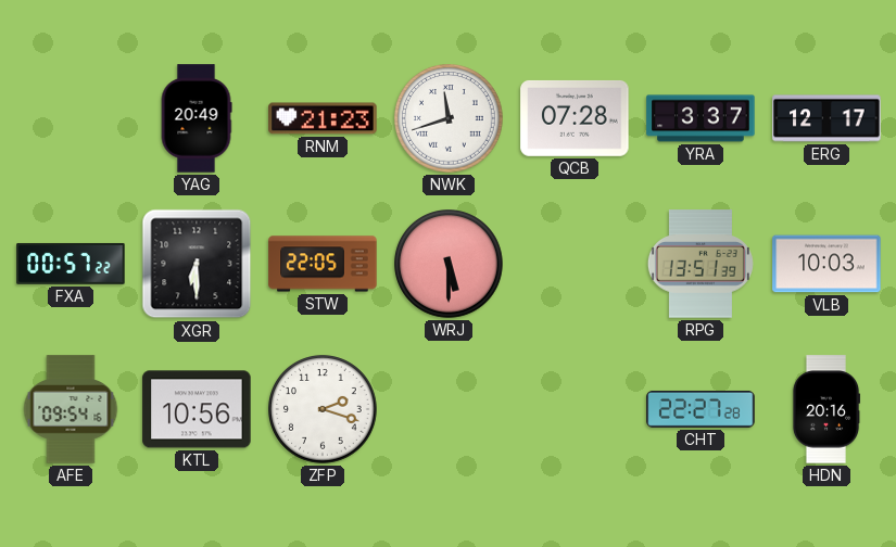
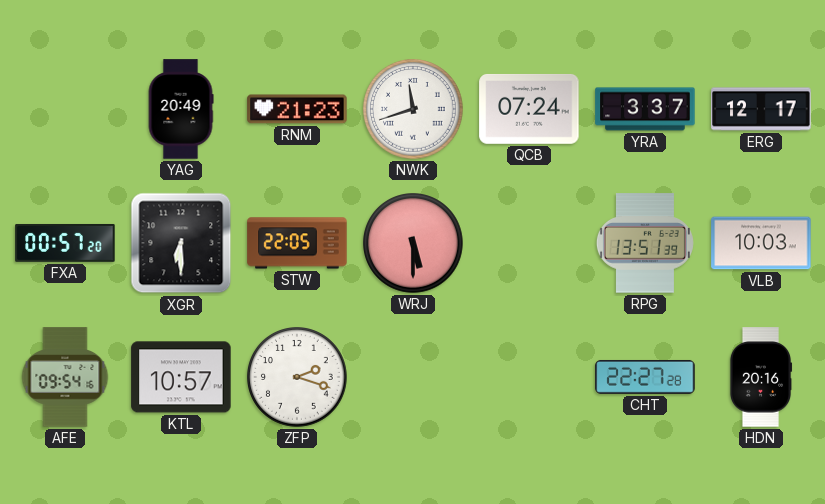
QCB: 07:28 -> 07:24 (529, 109)
FXA: 00:57:22 -> 00:57:20 (65, 243)
KTL: 10:56 -> 10:57 (181, 377)
